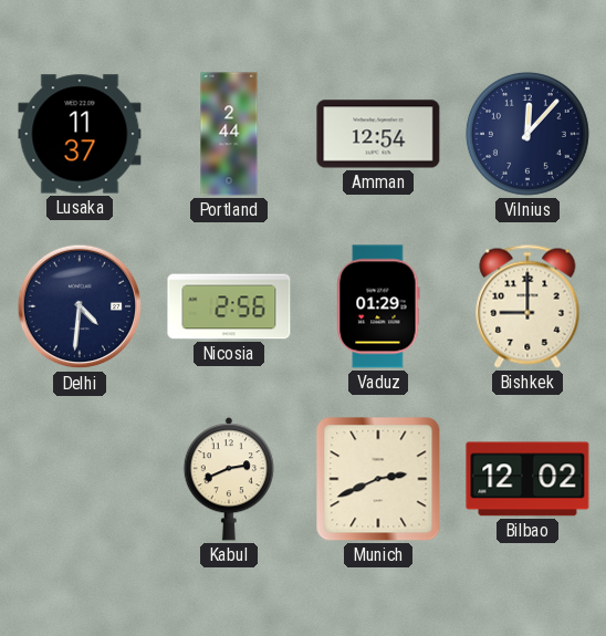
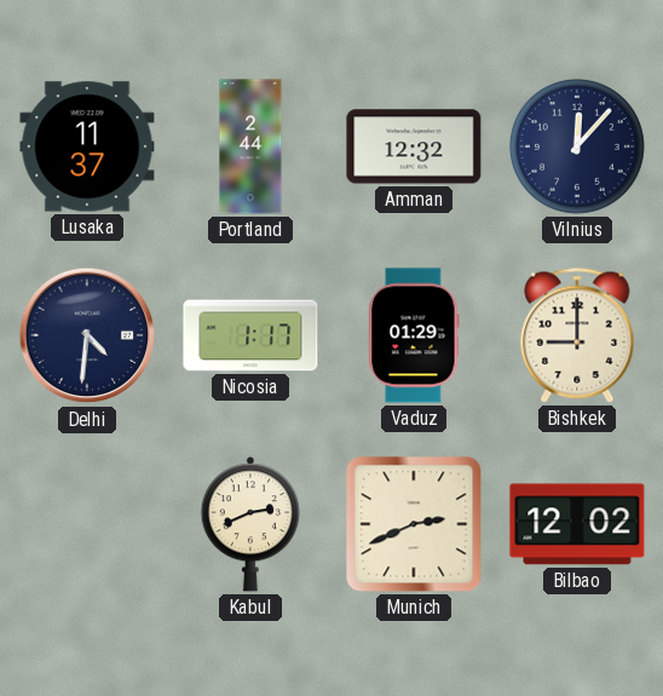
Amman: 12:54 -> 12:32 (414, 146)
Nicosia: 2:56 -> 1:17 (250, 335)
